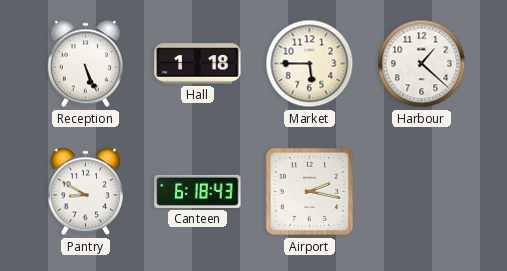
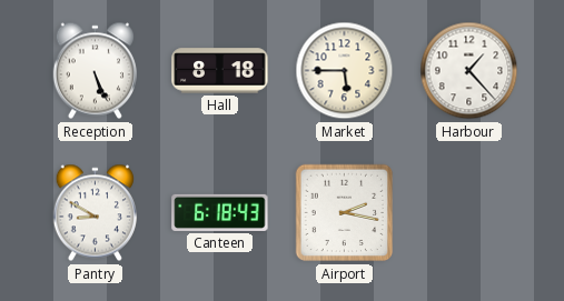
Hall: 1:18 -> 8:18 (220, 71)
Harbour: 1:22 -> 1:23 (469, 71)
